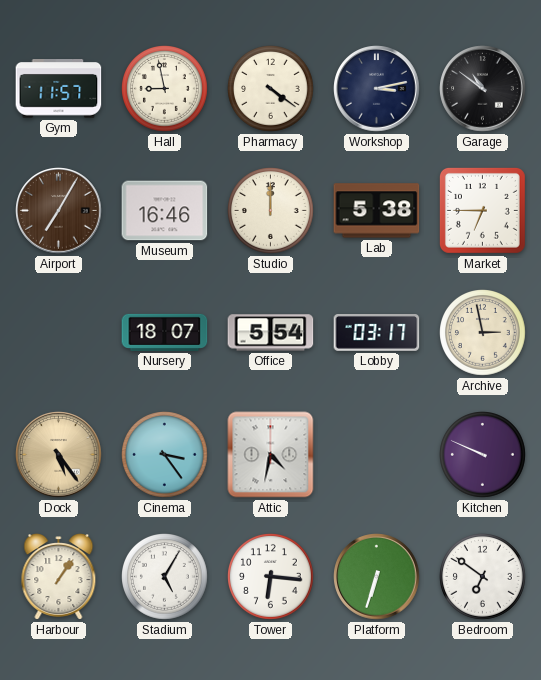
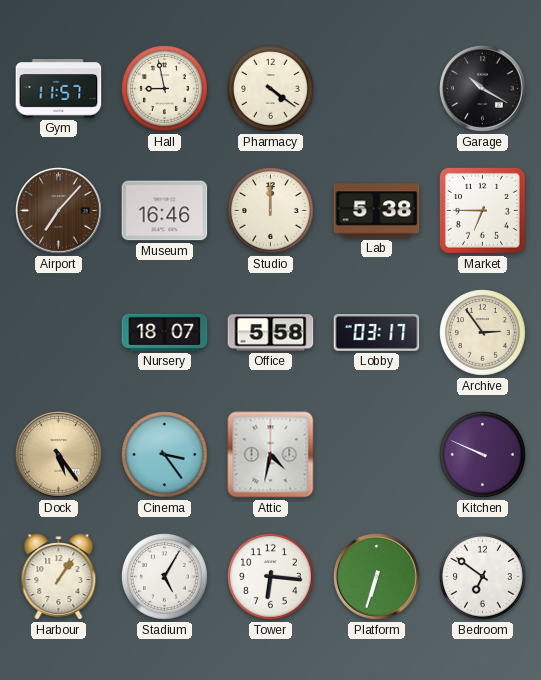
Workshop: 3:13 -> none (377, 89)
Garage: 10:51 -> 10:20 (483, 89)
Airport: 7:05 -> 7:07 (59, 211)
Office: 5:54 -> 5:58 (271, 333)
Archive: 2:58 -> 2:54 (483, 333)
